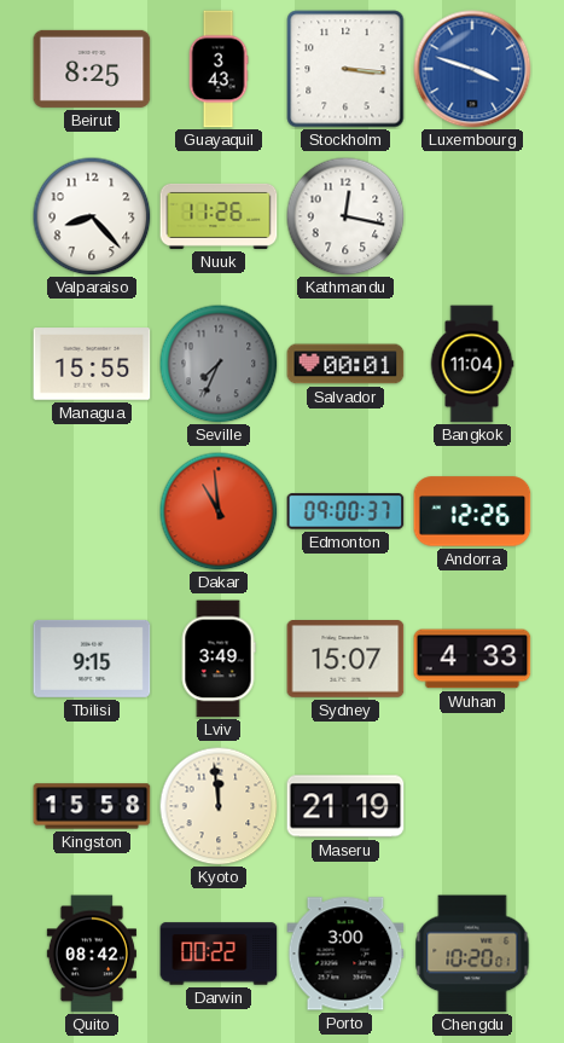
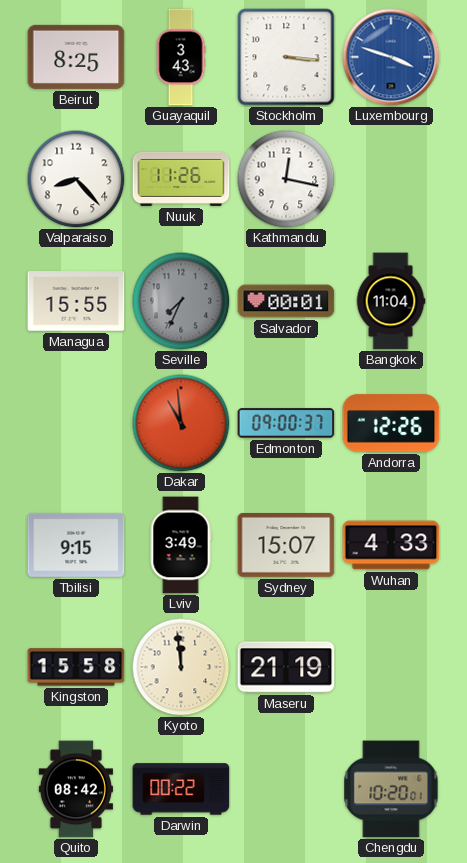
Porto: 3:00 -> none (345, 954)
